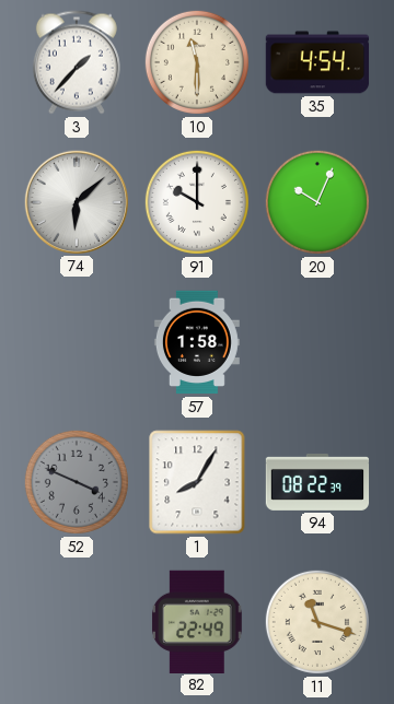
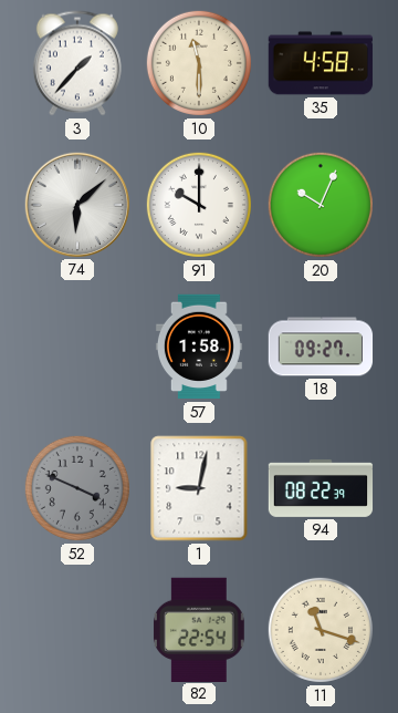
35: 4:54 -> 4:58 (321, 63)
18: none -> 09:27 (321, 347)
1: 8:05 -> 9:02 (199, 488)
82: 22:49 -> 22:54 (200, 629)
